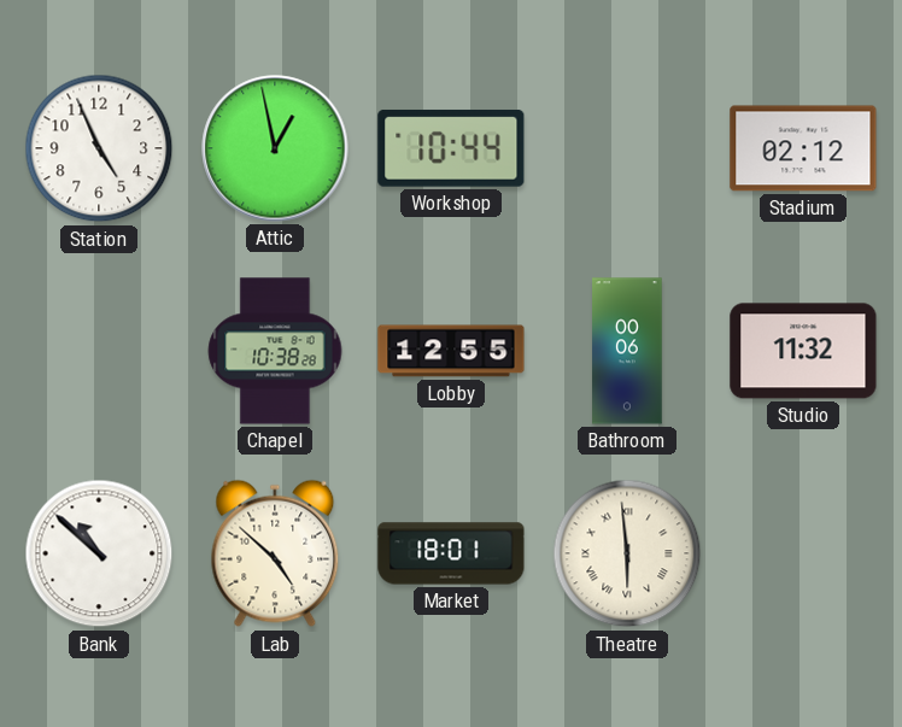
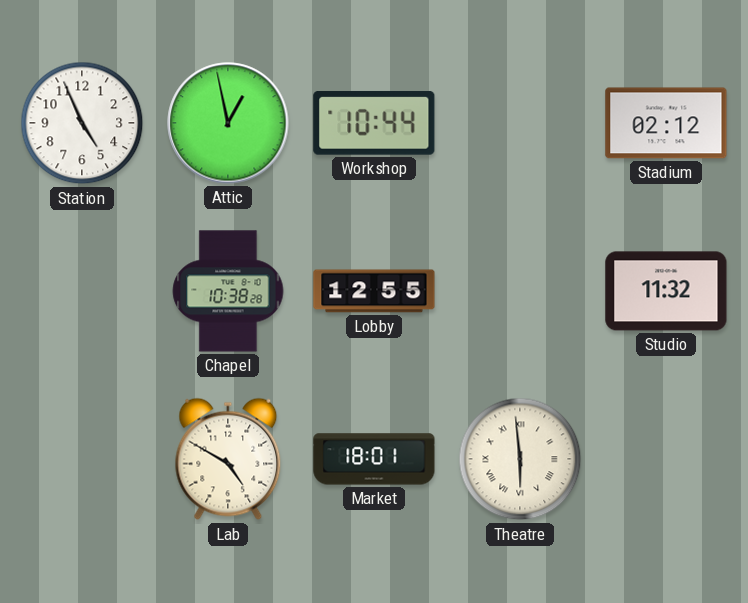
Bathroom: 00:06 -> none (627, 351)
Bank: 10:52 -> none (99, 553)
Lab: 4:52 -> 4:50 (228, 459)
